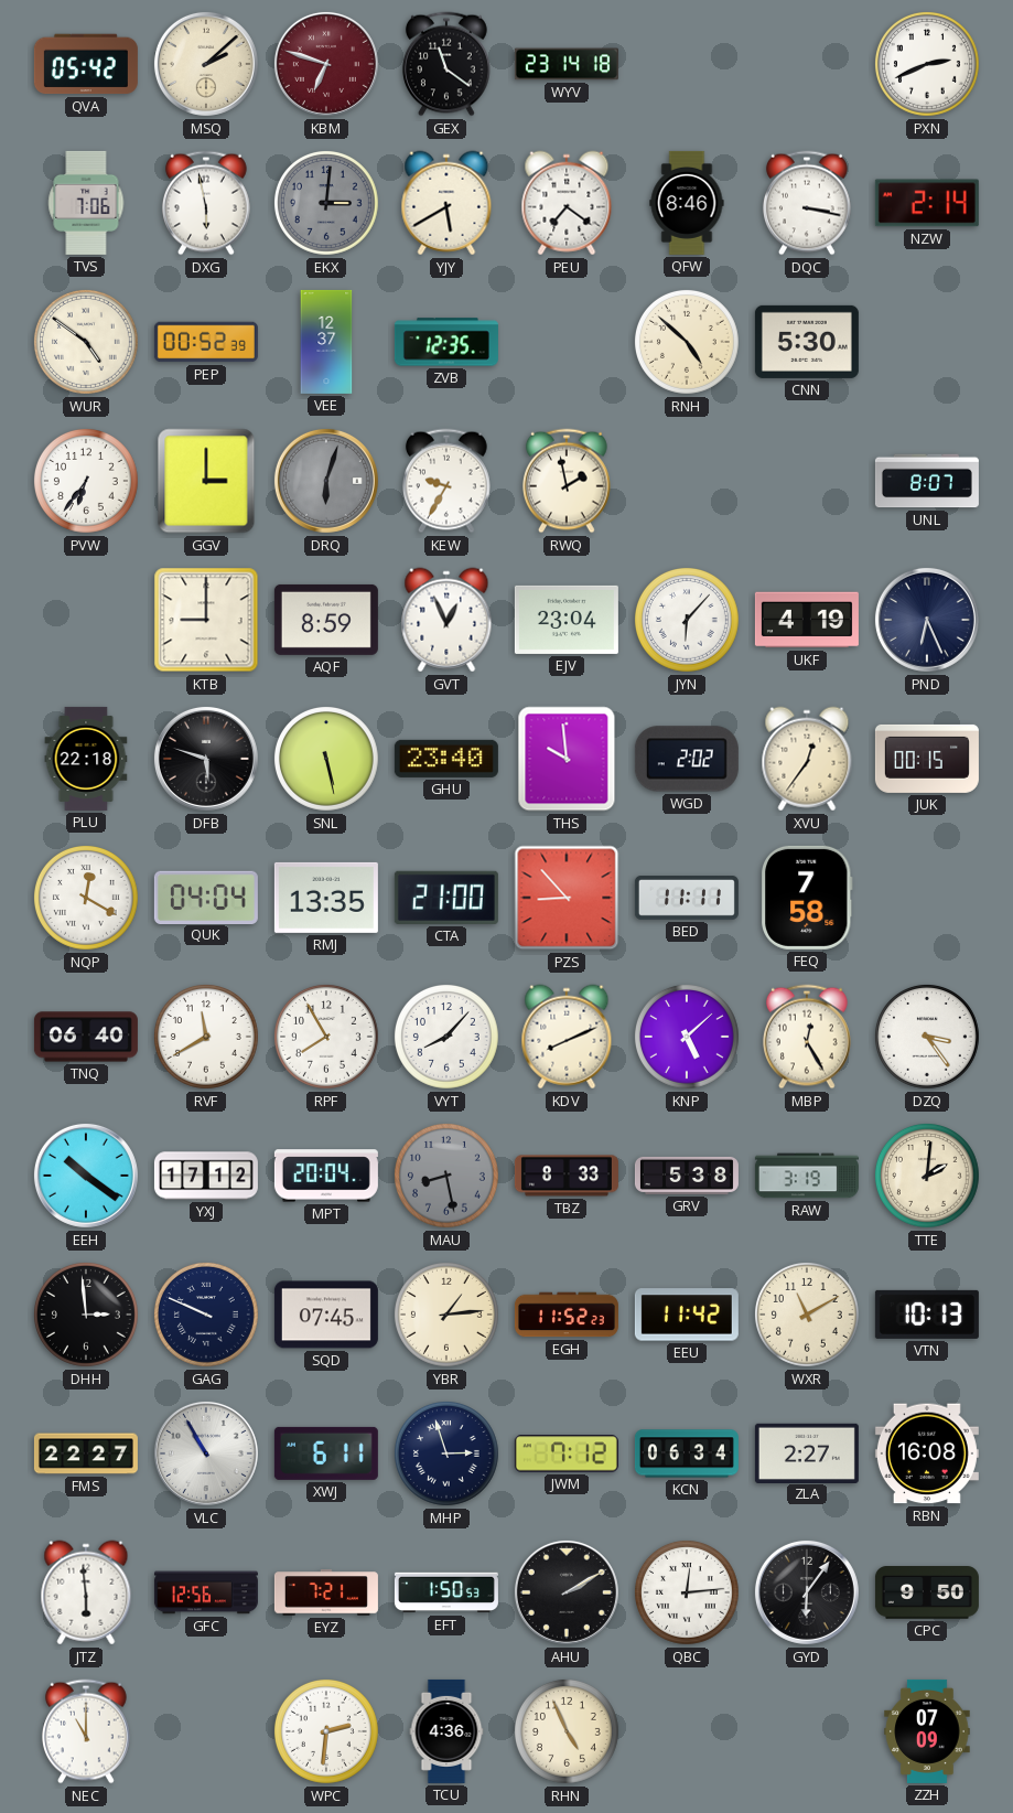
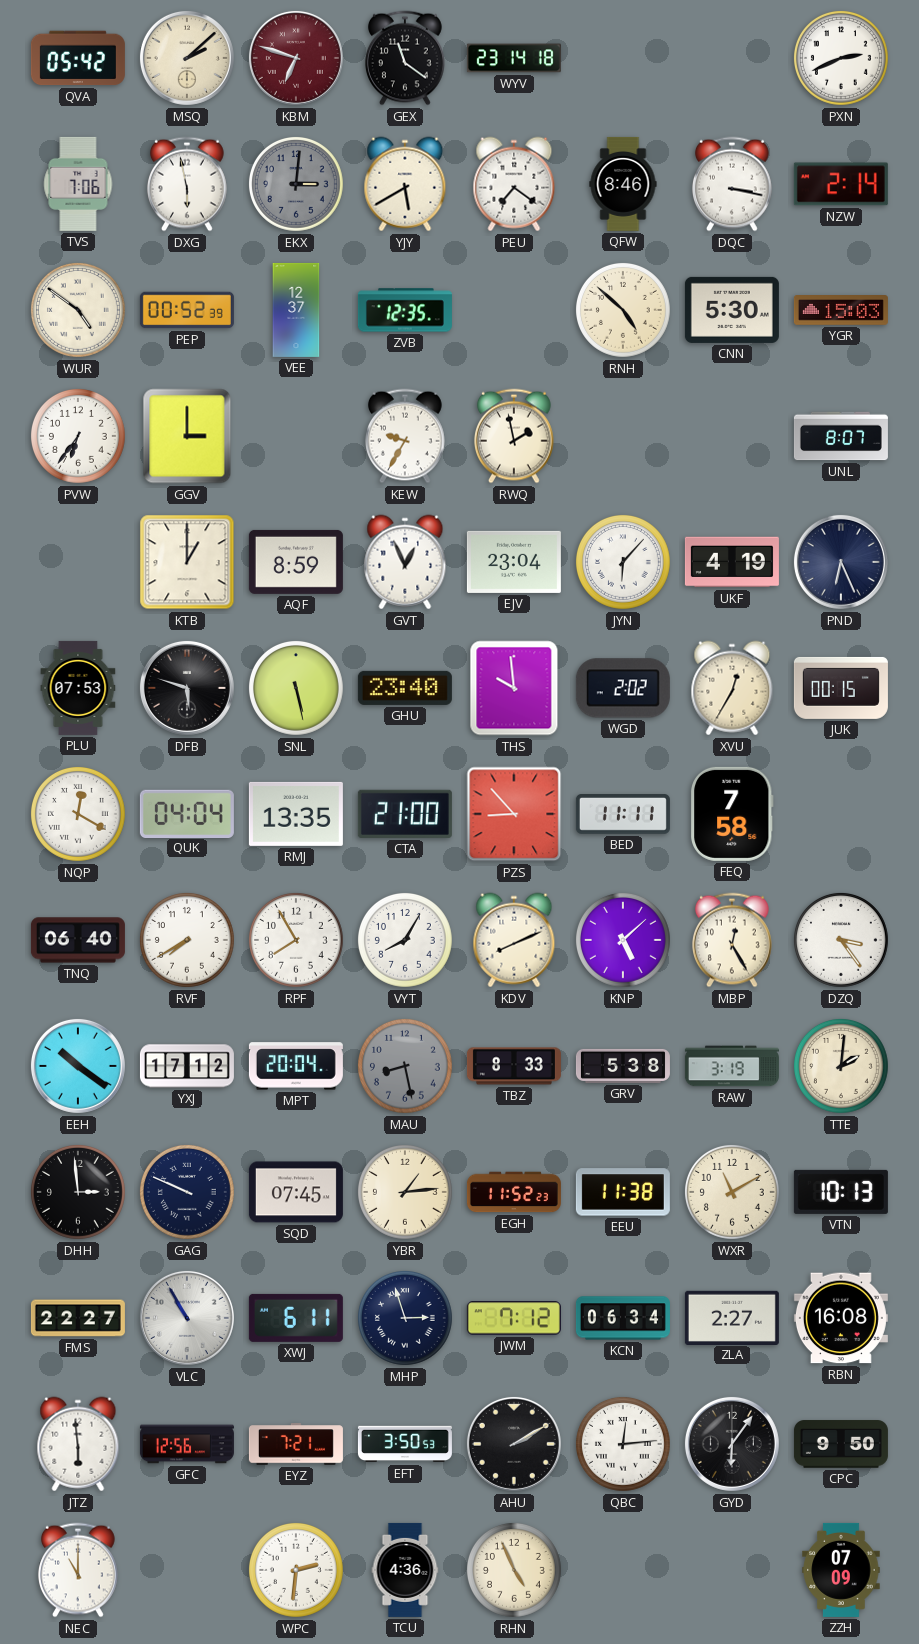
YGR: none -> 15:03 (841, 311)
DRQ: 6:03 -> none (326, 481)
KTB: 9:00 -> 1:00 (187, 562)
PLU: 22:18 -> 07:53 (78, 688)
XVU: 12:36 -> 12:35 (732, 688)
RVF: 11:40 -> 7:40 (187, 940)
VYT: 8:07 -> 8:05 (405, 940)
EEU: 11:42 -> 11:38 (623, 1192)
EFT: 1:50 -> 3:50 (405, 1444)
